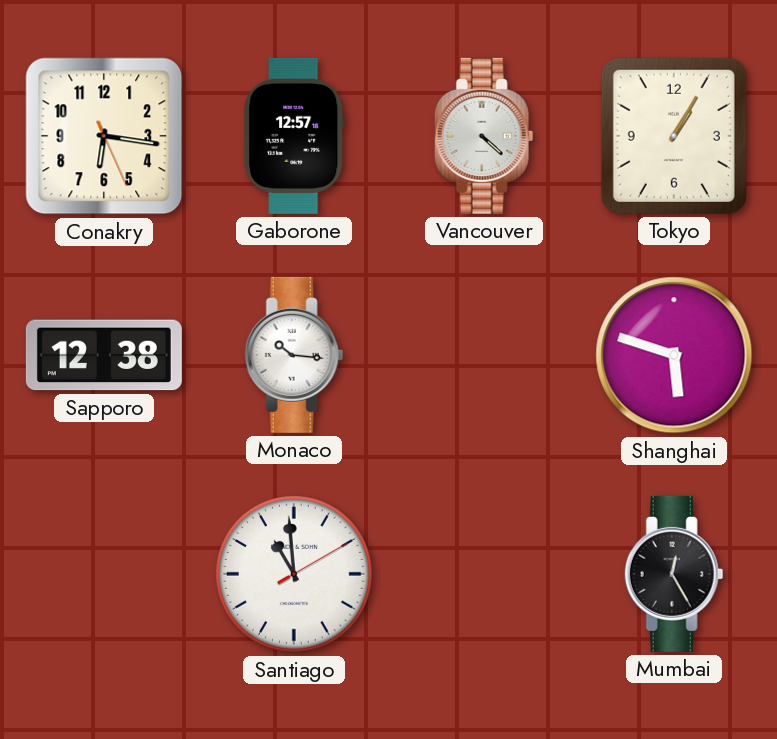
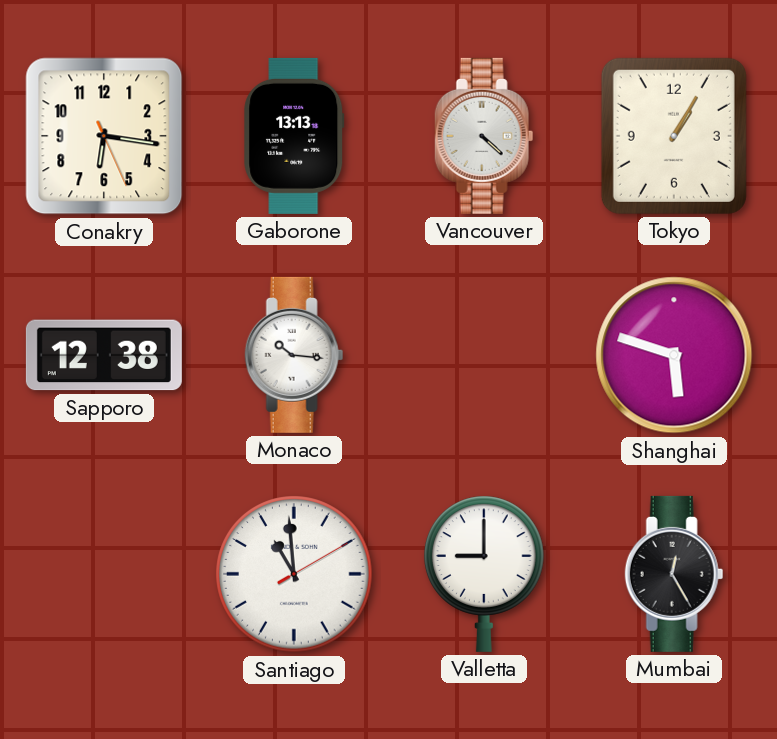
Gaborone: 12:57 -> 13:13 (294, 136)
Valletta: none -> 9:00 (484, 574)
